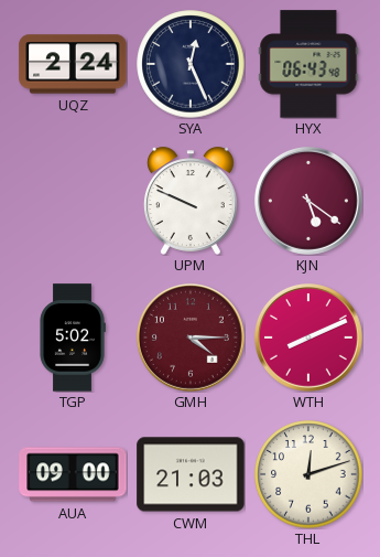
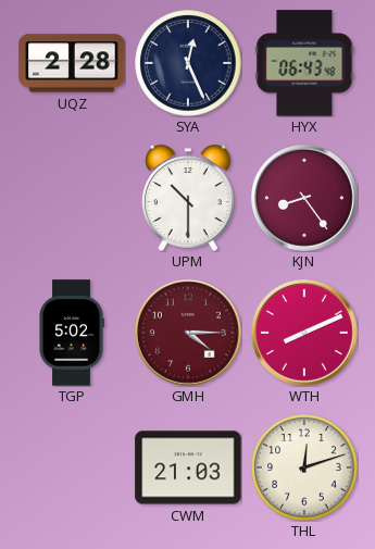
UQZ: 2:24 -> 2:28 (72, 63)
UPM: 9:49 -> 10:30 (188, 198)
KJN: 5:21 -> 8:24 (305, 199)
AUA: 09:00 -> none (73, 474)
